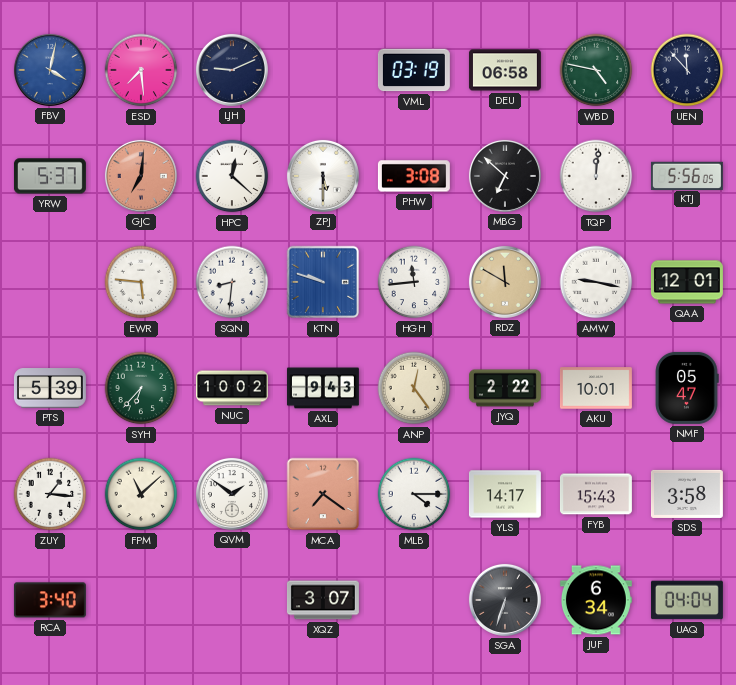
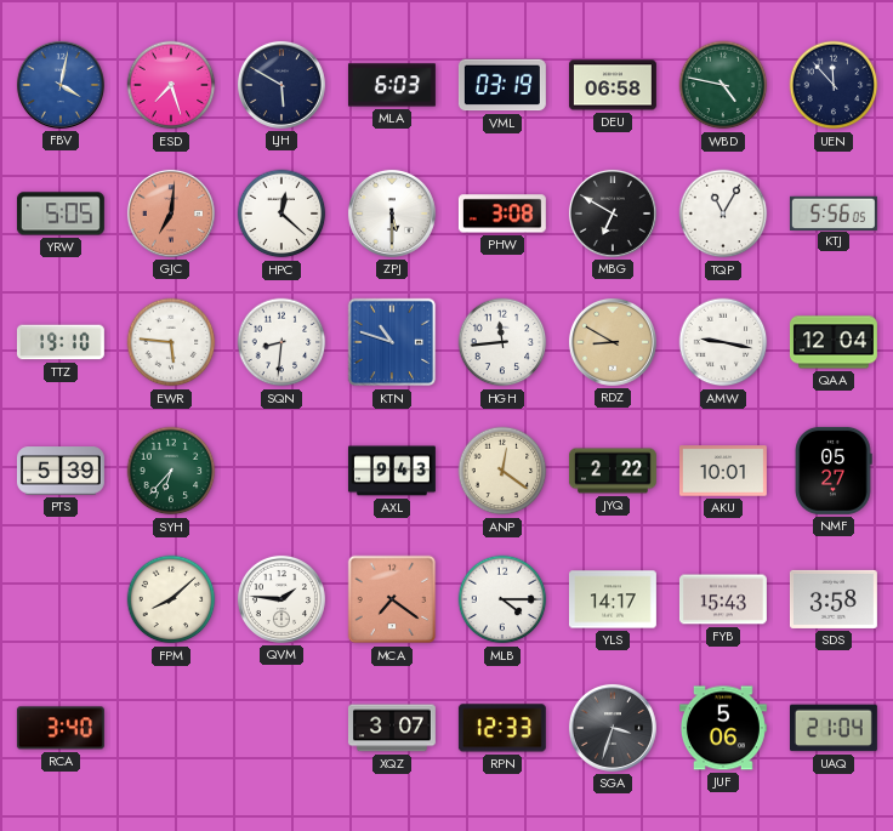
ESD: 7:29 -> 7:27 (171, 85)
LJH: 9:11 -> 5:50 (281, 85)
MLA: none -> 6:03 (392, 85)
YRW: 5:37 -> 5:05 (61, 214)
MBG: 6:52 -> 6:50 (613, 214)
TQP: 12:01 -> 11:05 (723, 214)
TTZ: none -> 19:10 (61, 342)
KTN: 9:48 -> 10:48 (392, 342)
RDZ: 11:50 -> 8:50 (613, 342)
QAA: 12:01 -> 12:04 (834, 342)
NUC: 10:02 -> none (232, 388)
ANP: 12:24 -> 12:21 (502, 471)
NMF: 05:47 -> 05:27 (834, 471)
ZUY: 1:16 -> none (50, 494)
FPM: 11:08 -> 8:08 (171, 599)
QVM: 1:51 -> 1:46 (281, 599)
RPN: none -> 12:33 (502, 728)
SGA: 6:33 -> 3:33 (613, 728)
JUF: 6:34 -> 5:06 (723, 728)
UAQ: 04:04 -> 21:04 (834, 728)
